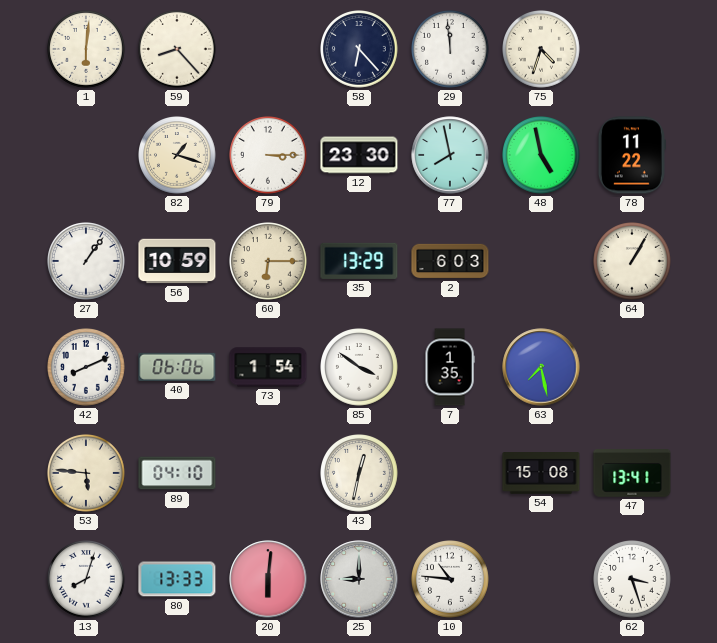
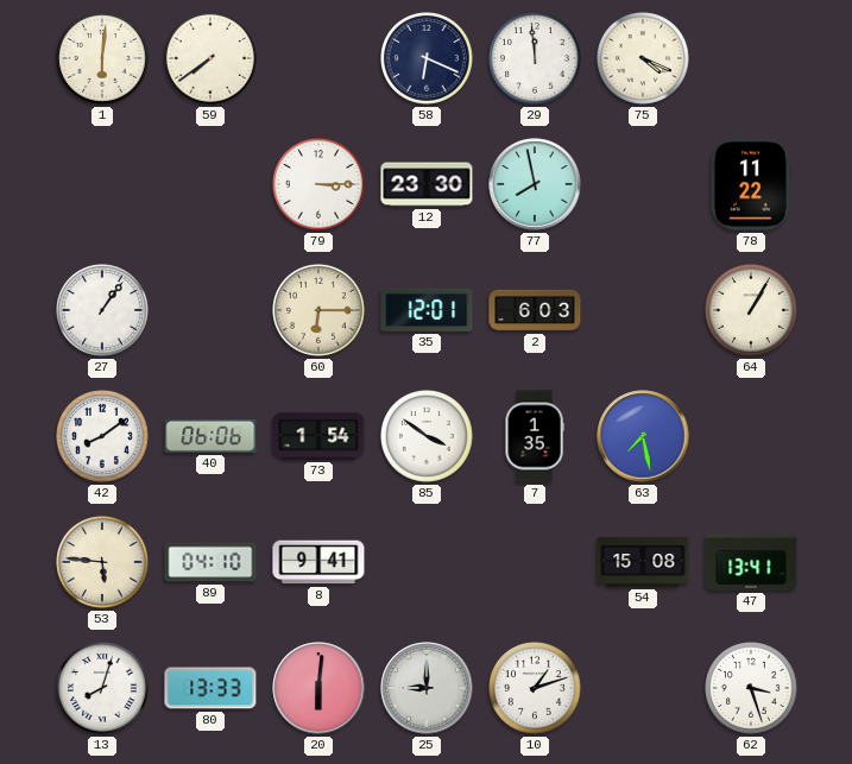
59: 8:23 -> 7:39 (212, 59)
58: 6:23 -> 6:19 (428, 59)
75: 4:33 -> 4:19 (644, 59)
82: 1:18 -> none (178, 156)
48: 4:58 -> none (542, 156)
56: 10:59 -> none (177, 261)
35: 13:29 -> 12:01 (427, 310)
42: 8:11 -> 8:09 (103, 437)
8: none -> 9:41 (318, 562)
43: 12:32 -> none (360, 474)
10: 10:46 -> 1:12 (536, 689)
